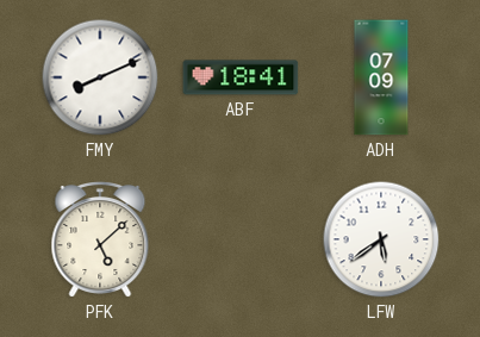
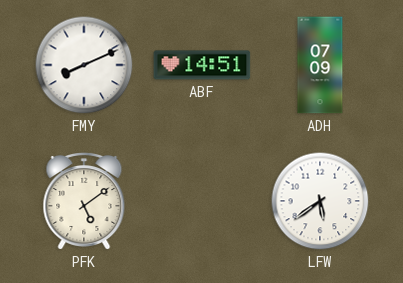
ABF: 18:41 -> 14:51 (202, 65)
PFK: 5:08 -> 5:09 (84, 202)
